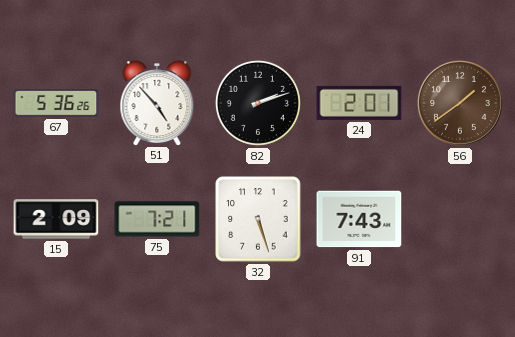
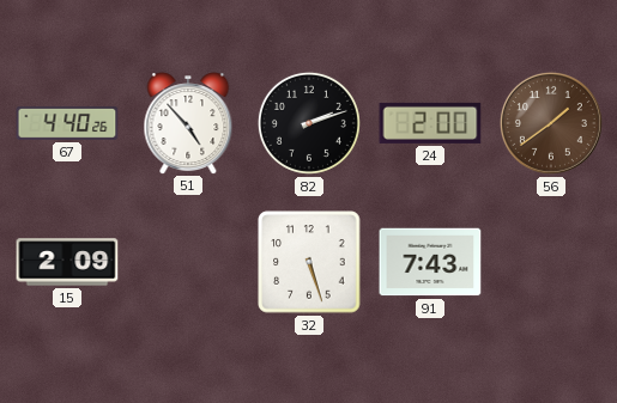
67: 5:36 -> 4:40 (67, 123)
24: 2:01 -> 2:00 (430, 123)
75: 7:21 -> none (157, 219)
